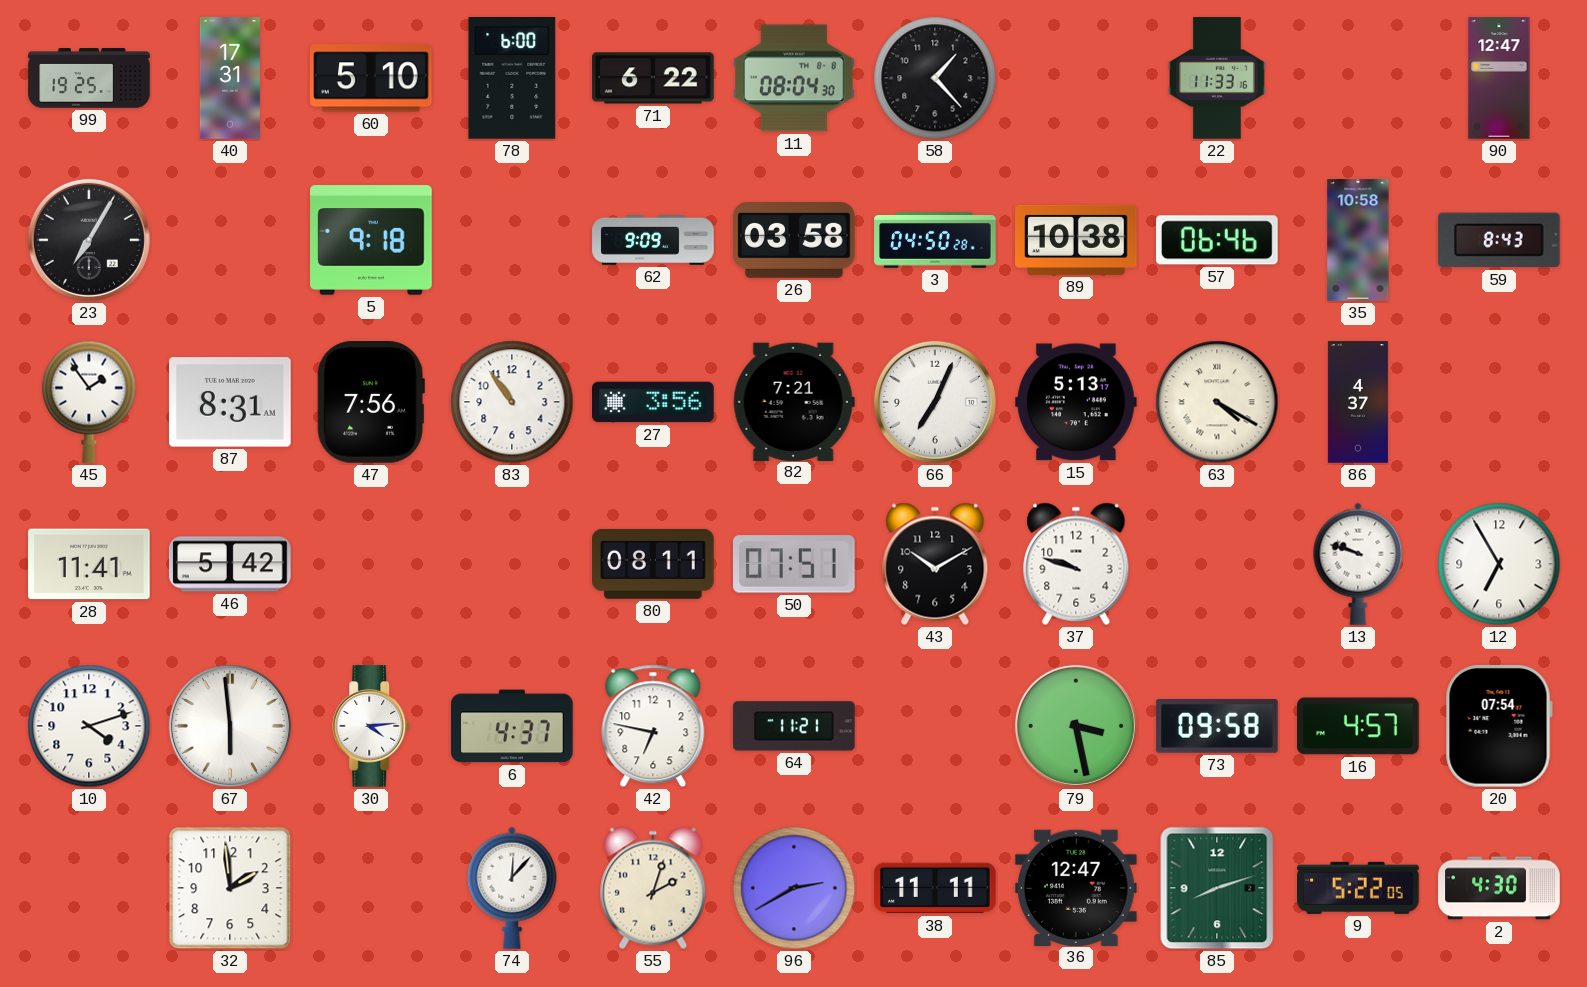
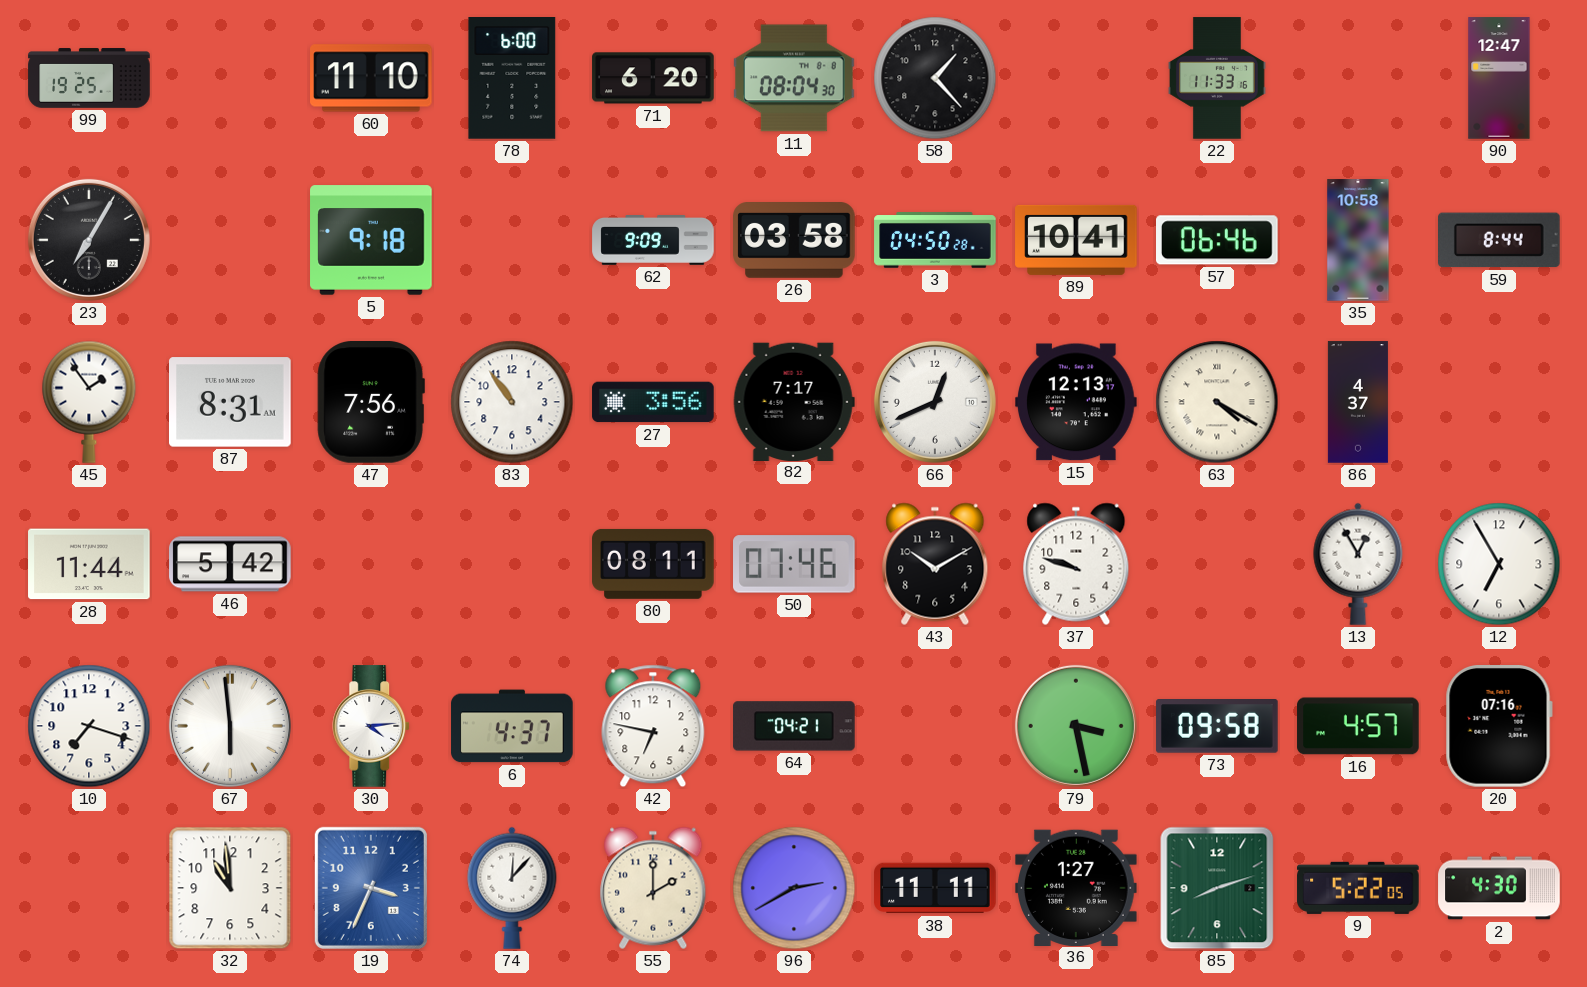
40: 17:31 -> none (230, 78)
60: 5:10 -> 11:10 (371, 78)
71: 6:22 -> 6:20 (653, 78)
89: 10:38 -> 10:41 (1076, 240)
59: 8:43 -> 8:44 (1500, 240)
82: 7:21 -> 7:17 (794, 401)
66: 7:04 -> 12:41 (935, 402)
15: 5:13 -> 12:13 (1077, 402)
28: 11:41 -> 11:44 (89, 564)
50: 07:51 -> 07:46 (794, 564)
13: 9:48 -> 12:55 (1358, 564)
10: 4:12 -> 7:18 (89, 726)
64: 11:21 -> 04:21 (794, 726)
20: 07:54 -> 07:16 (1499, 727)
32: 1:59 -> 10:59 (230, 888)
19: none -> 3:34 (371, 888)
55: 2:03 -> 2:00 (653, 888)
36: 12:47 -> 1:27 (1077, 887)
